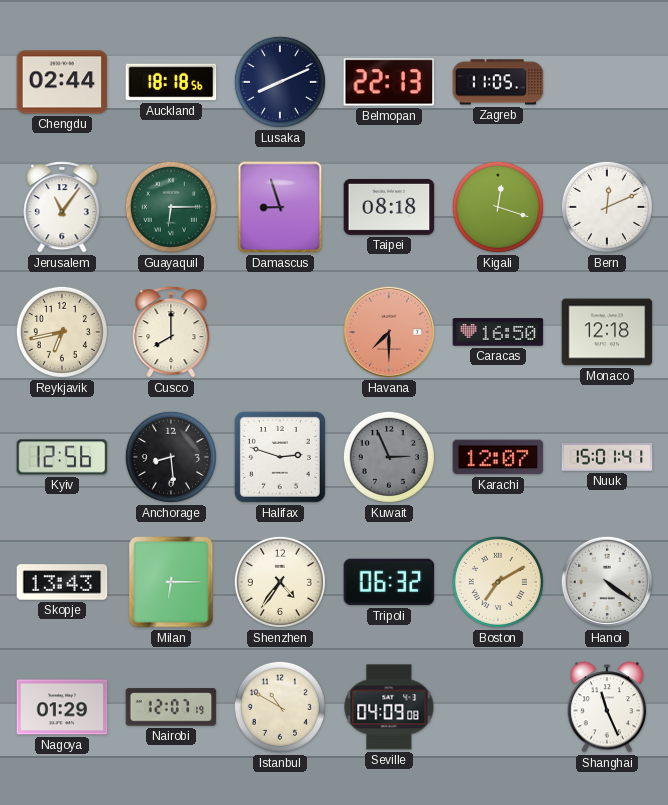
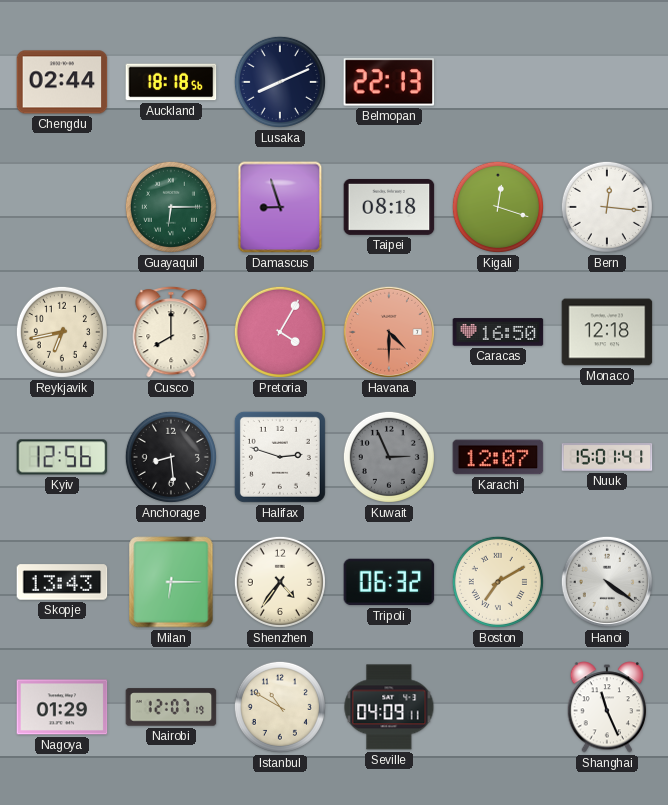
Zagreb: 11:05 -> none (498, 82)
Jerusalem: 11:06 -> none (62, 207)
Bern: 12:11 -> 12:16 (607, 207)
Pretoria: none -> 4:05 (280, 332)
Havana: 7:30 -> 4:30 (389, 332)
Seville: 04:09:08 -> 04:09:11 (389, 707)
